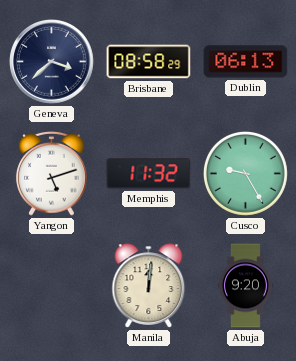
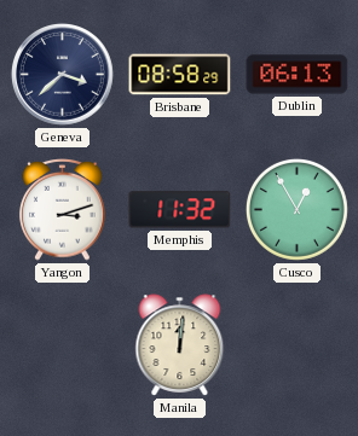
Yangon: 5:12 -> 3:12 (63, 209)
Cusco: 9:25 -> 12:55 (296, 209)
Abuja: 9:20 -> none (245, 286)
